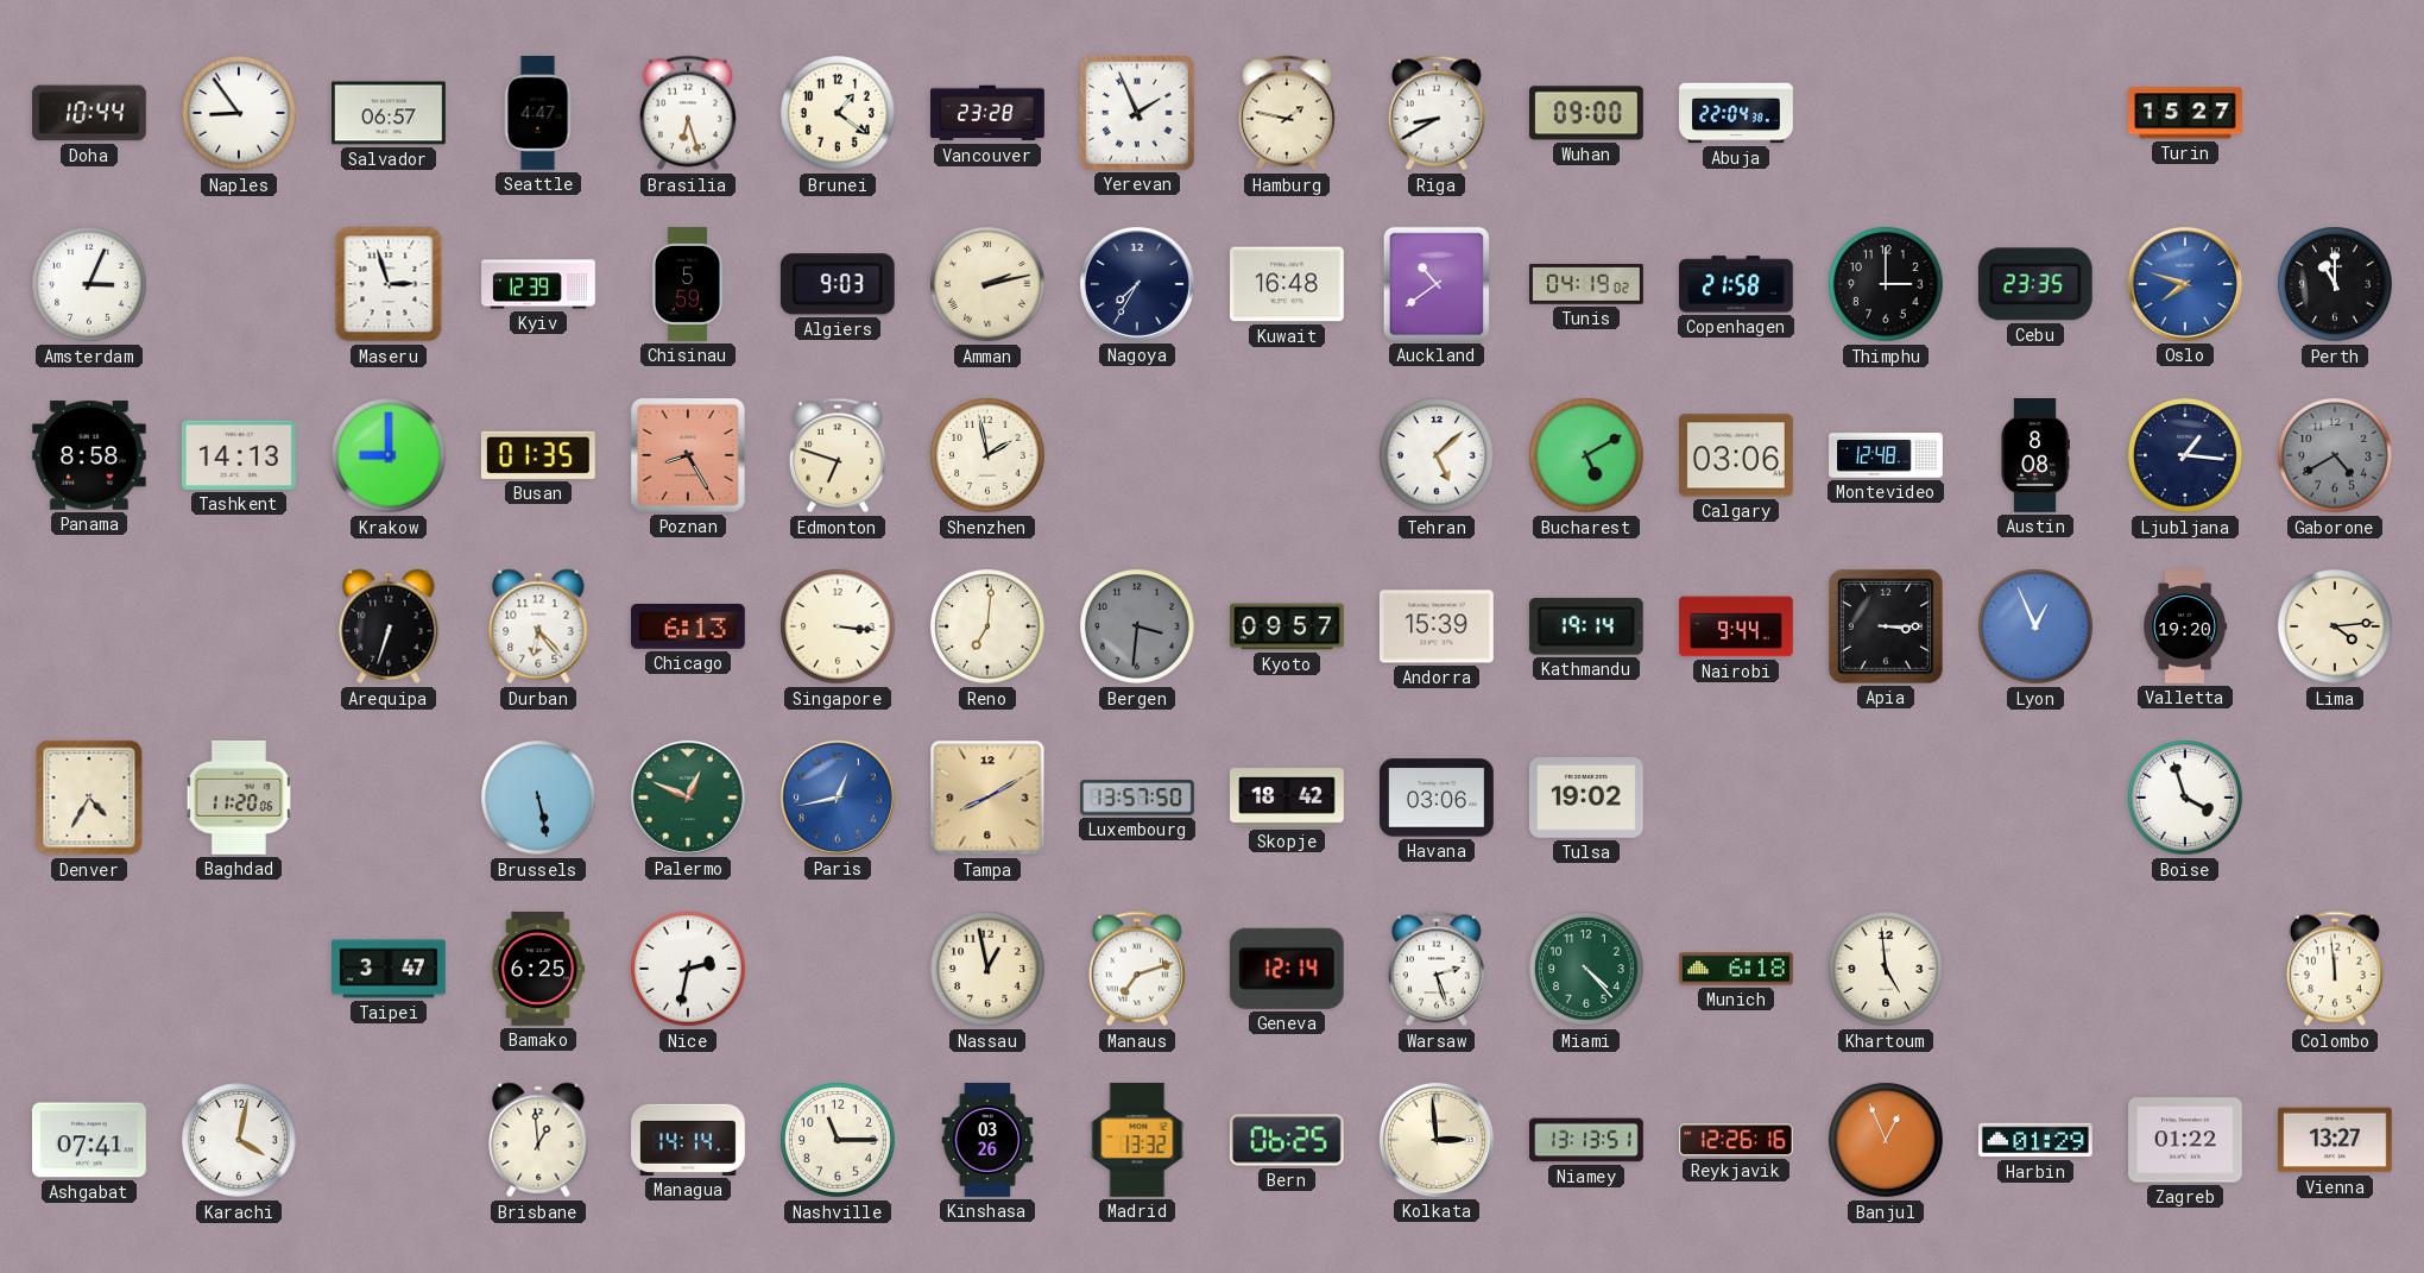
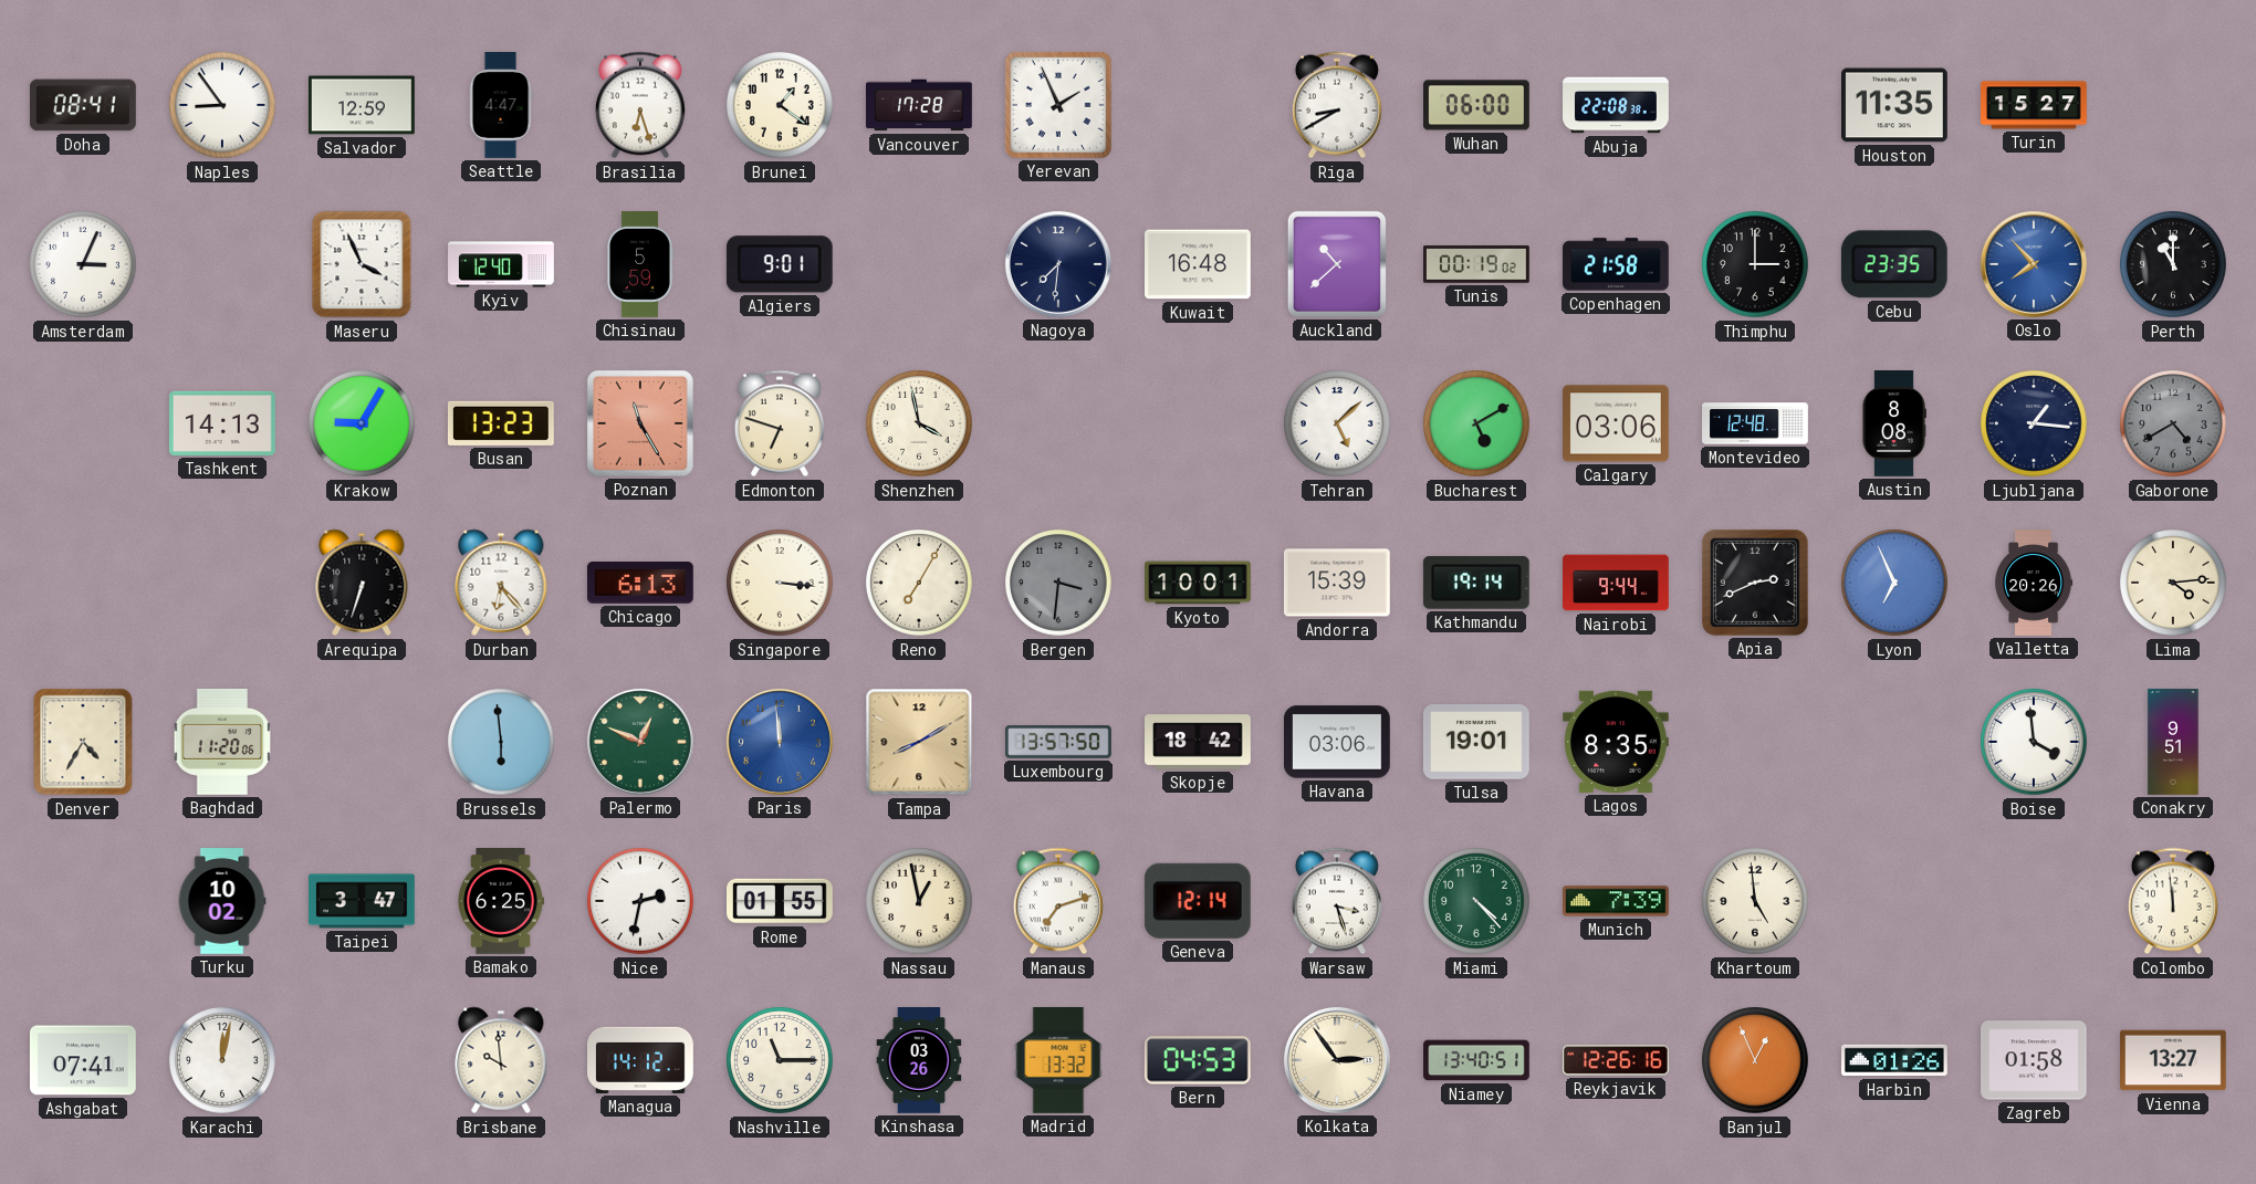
Doha: 10:44 -> 08:41 (84, 105)
Salvador: 06:57 -> 12:59 (363, 105)
Vancouver: 23:28 -> 17:28 (920, 105)
Hamburg: 1:47 -> none (1287, 113)
Wuhan: 09:00 -> 06:00 (1477, 105)
Abuja: 22:04 -> 22:08 (1616, 105)
Houston: none -> 11:35 (1895, 105)
Maseru: 2:57 -> 3:56 (362, 264)
Kyiv: 12:39 -> 12:40 (501, 264)
Algiers: 9:03 -> 9:01 (780, 264)
Amman: 2:13 -> none (987, 284)
Nagoya: 7:35 -> 7:31 (1058, 264)
Auckland: 10:39 -> 10:38 (1337, 264)
Tunis: 04:19 -> 00:19 (1477, 264)
Oslo: 7:48 -> 7:53 (2034, 264)
Panama: 8:58 -> none (89, 455)
Krakow: 9:00 -> 9:05 (362, 423)
Busan: 01:35 -> 13:23 (501, 423)
Poznan: 8:25 -> 11:25 (640, 423)
Shenzhen: 1:58 -> 3:58 (919, 423)
Reno: 7:01 -> 7:05 (919, 583)
Kyoto: 09:57 -> 10:01 (1198, 583)
Apia: 3:15 -> 2:41 (1755, 583)
Lyon: 12:56 -> 6:56 (1894, 583)
Valletta: 19:20 -> 20:26 (2034, 583)
Brussels: 5:28 -> 5:59 (501, 742)
Paris: 12:43 -> 11:59 (780, 742)
Tulsa: 19:02 -> 19:01 (1477, 743)
Lagos: none -> 8:35 (1617, 742)
Boise: 3:57 -> 3:59 (2034, 742)
Conakry: none -> 9:51 (2173, 742)
Turku: none -> 10:02 (222, 901)
Rome: none -> 01:55 (781, 901)
Warsaw: 2:27 -> 3:27 (1337, 901)
Munich: 6:18 -> 7:39 (1617, 901)
Karachi: 4:02 -> 12:02 (222, 1060)
Brisbane: 12:59 -> 9:59 (501, 1060)
Managua: 14:14 -> 14:12 (641, 1060)
Bern: 06:25 -> 04:53 (1198, 1060)
Kolkata: 2:59 -> 2:54 (1337, 1060)
Niamey: 13:13 -> 13:40 (1476, 1060)
Harbin: 01:29 -> 01:26 (1895, 1060)
Zagreb: 01:22 -> 01:58 (2035, 1060)
